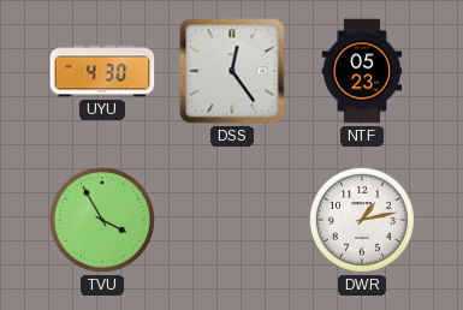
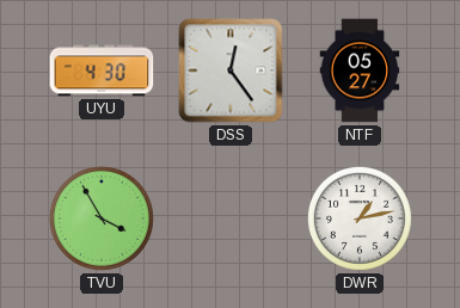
NTF: 05:23 -> 05:27 (360, 70)
